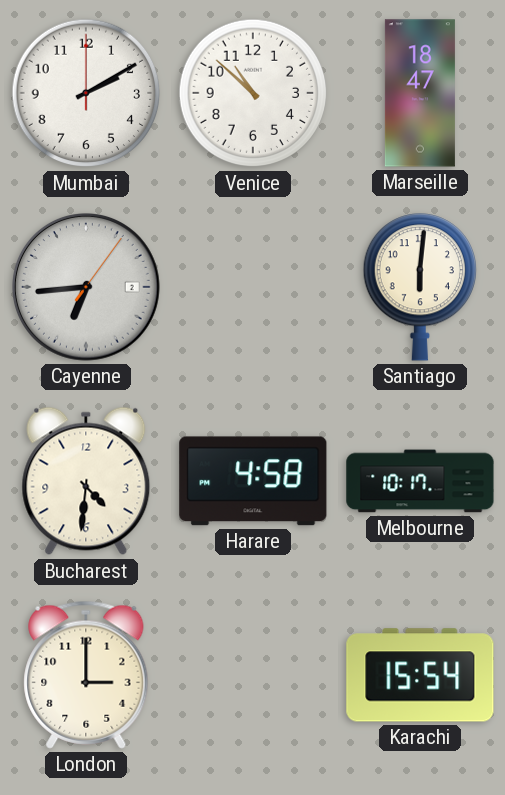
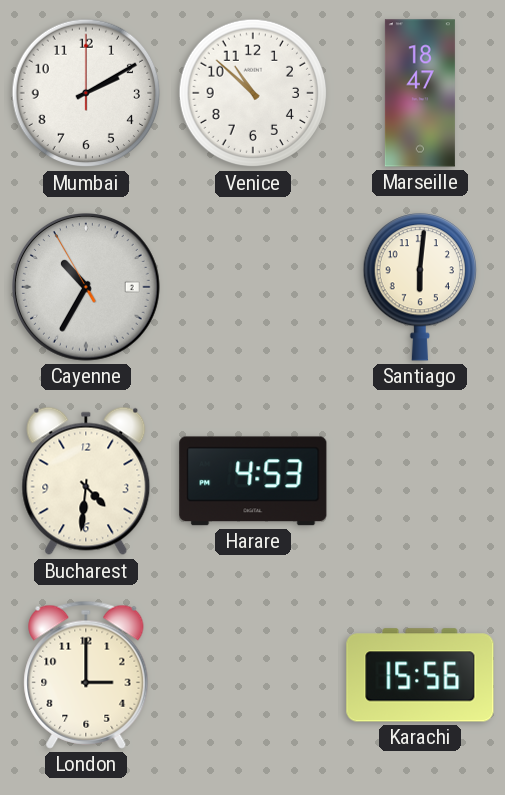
Cayenne: 6:44 -> 10:34 (87, 288)
Harare: 4:58 -> 4:53 (253, 481)
Melbourne: 10:17 -> none (420, 481)
Karachi: 15:54 -> 15:56 (420, 675)
